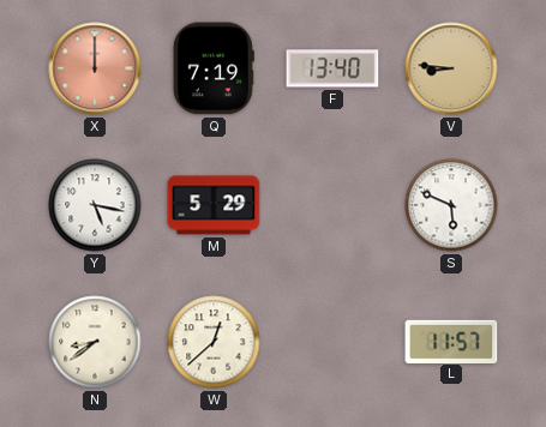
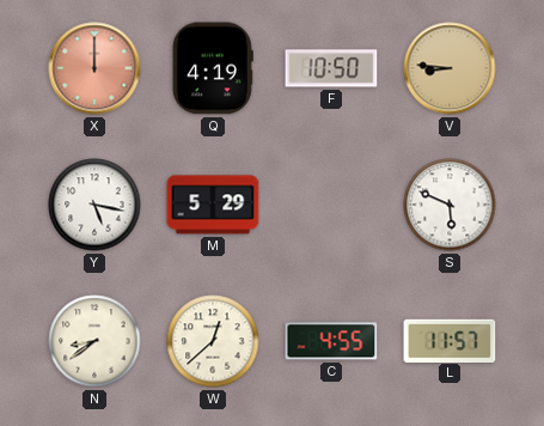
Q: 7:19 -> 4:19 (213, 68)
F: 13:40 -> 10:50 (331, 68)
C: none -> 4:55 (331, 341)
